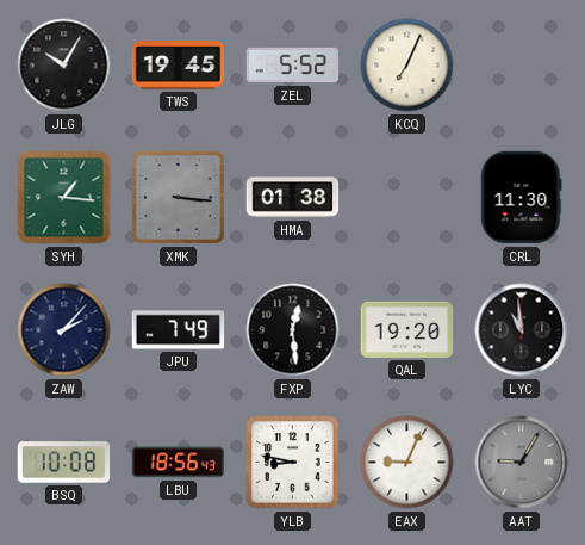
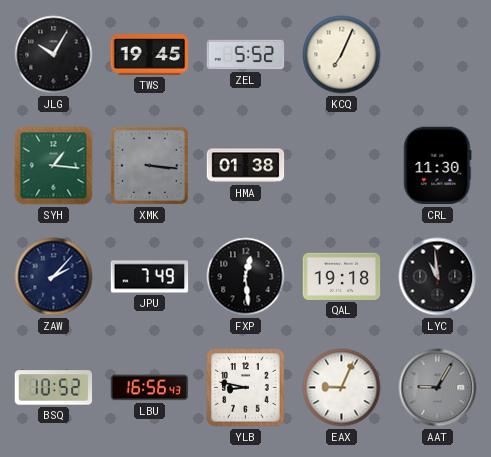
QAL: 19:20 -> 19:18 (342, 276)
BSQ: 10:08 -> 10:52 (54, 388)
LBU: 18:56 -> 16:56 (150, 388)
